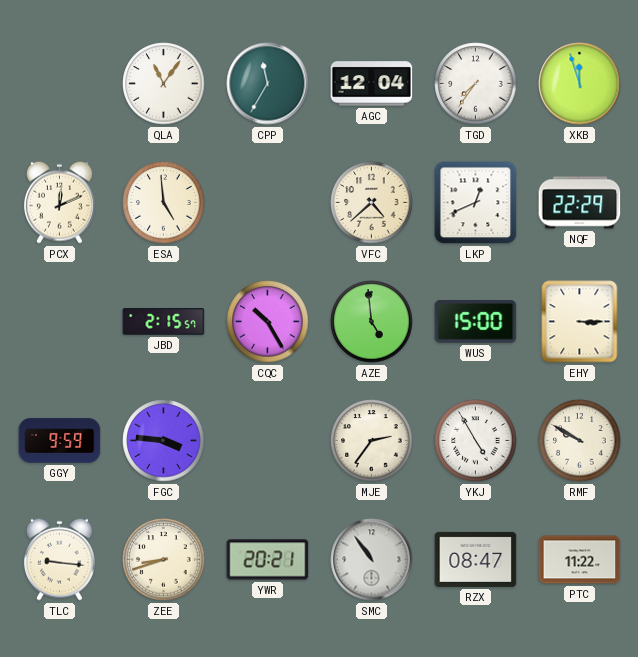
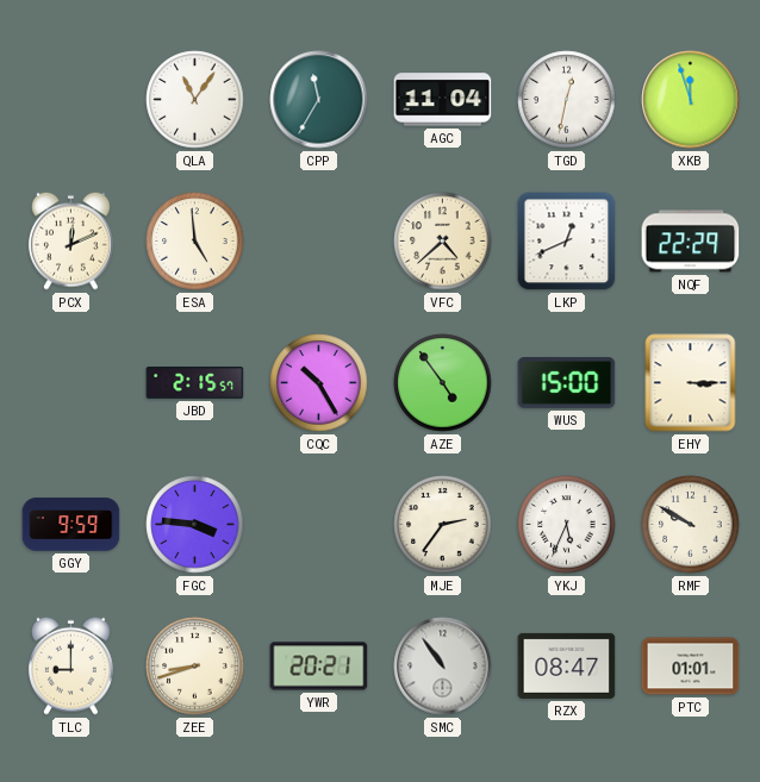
AGC: 12:04 -> 11:04 (443, 100)
TGD: 7:36 -> 12:32 (567, 100)
AZE: 4:59 -> 4:54 (443, 383)
YKJ: 4:55 -> 5:34 (567, 525)
TLC: 9:16 -> 9:00 (70, 665)
PTC: 11:22 -> 01:01 (691, 667)
